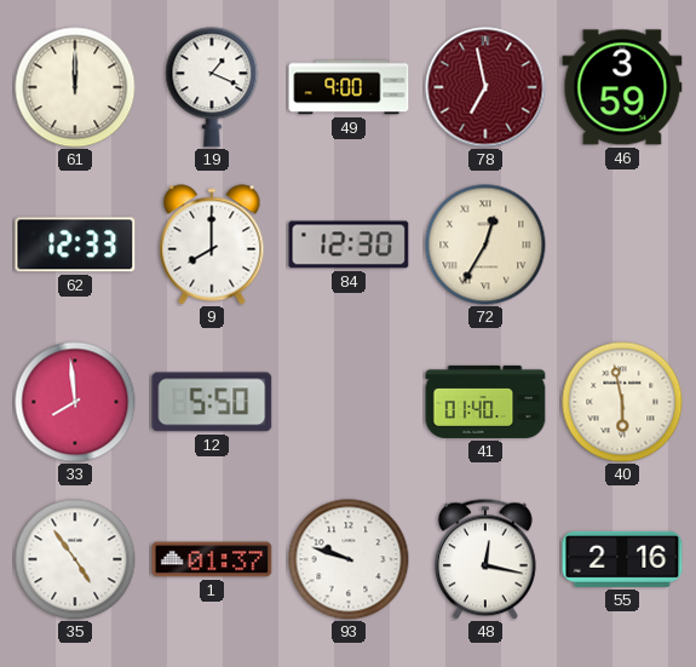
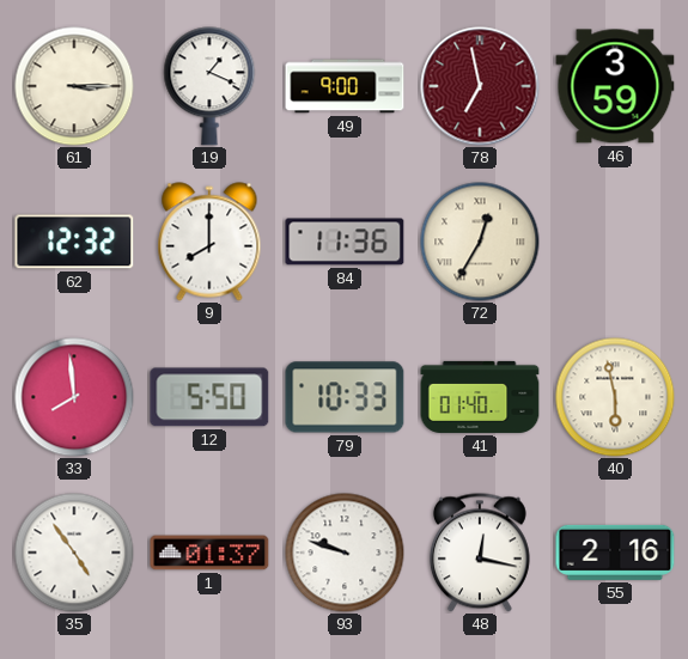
61: 12:00 -> 3:15 (74, 86)
62: 12:33 -> 12:32 (74, 242)
84: 12:30 -> 11:36 (345, 242)
79: none -> 10:33 (345, 397)
